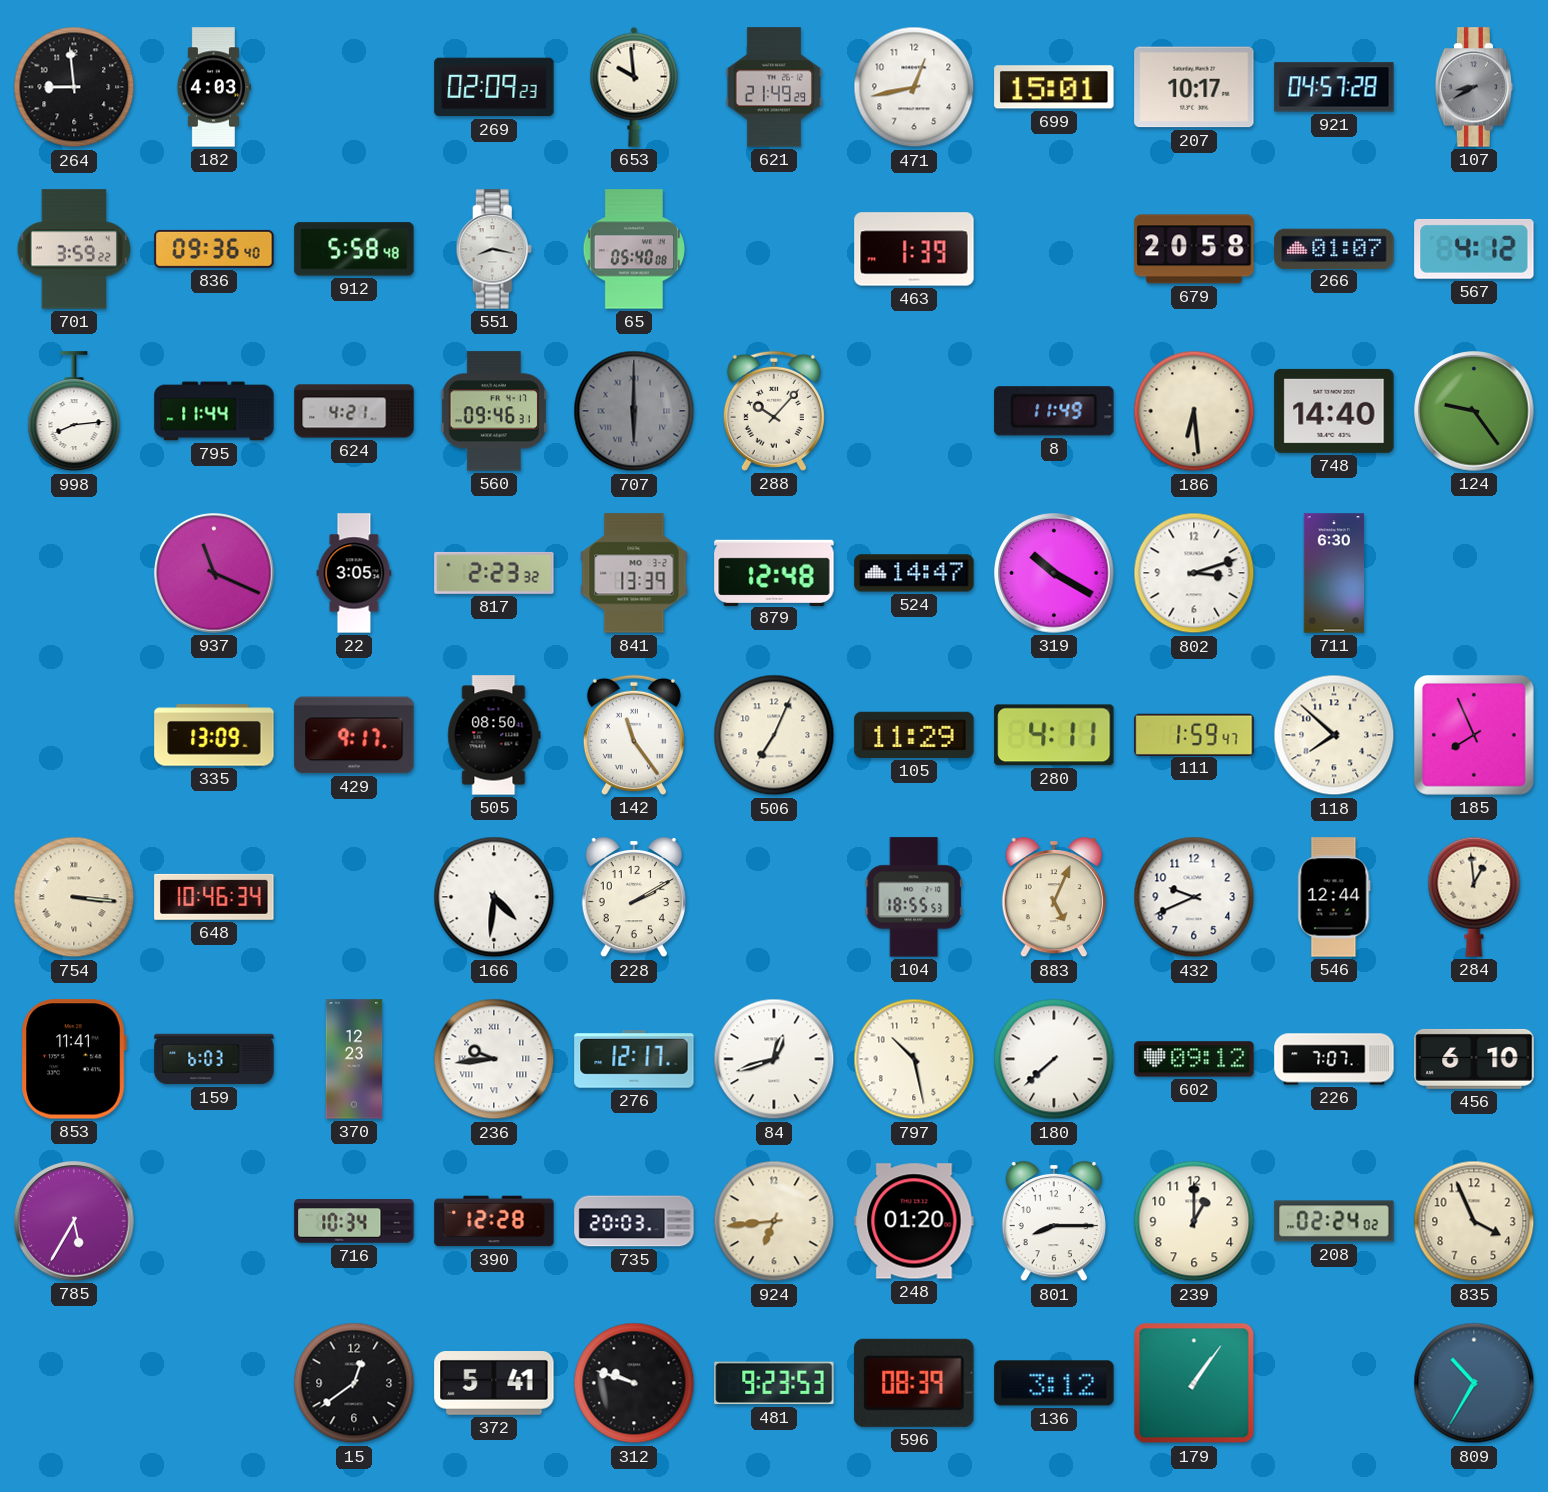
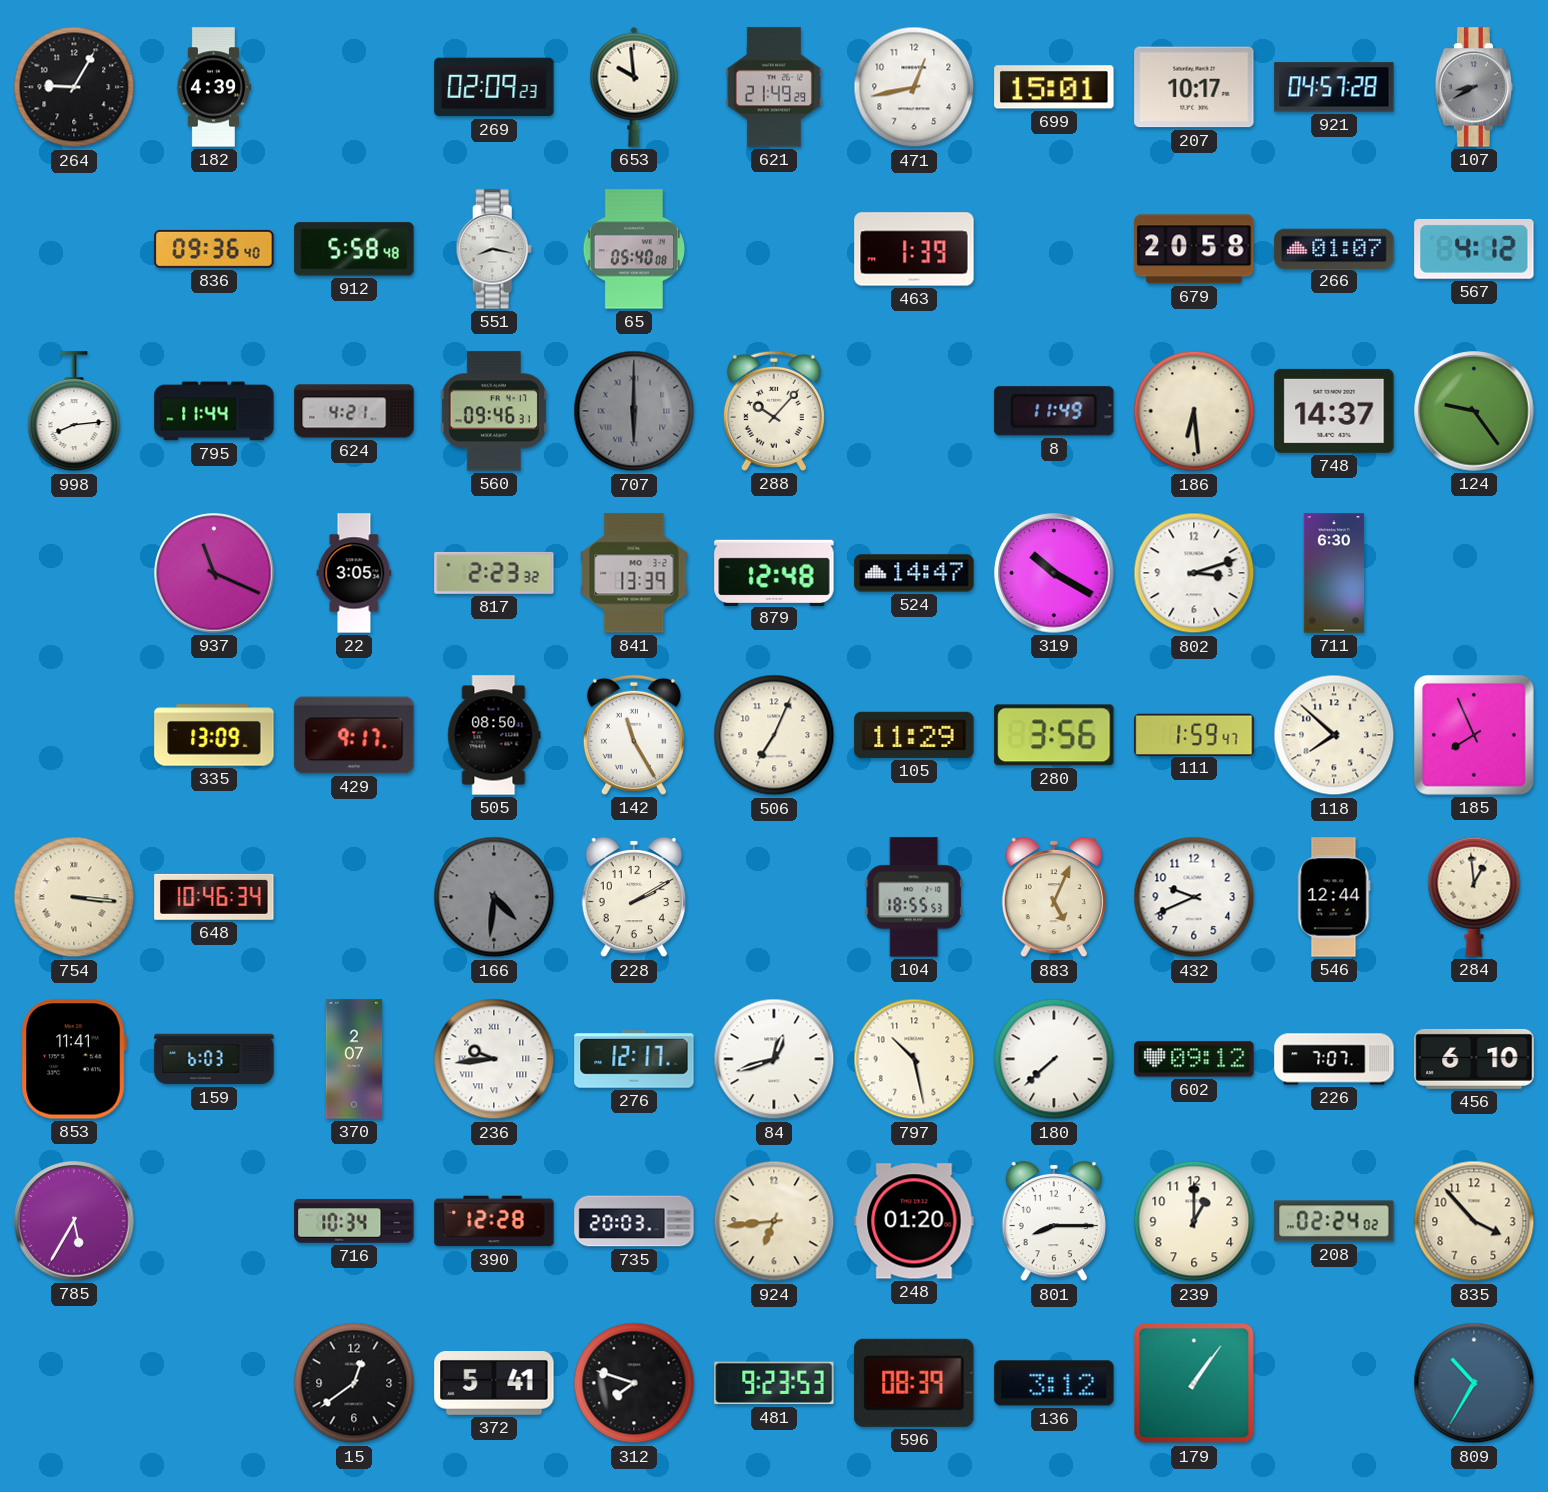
264: 8:59 -> 9:05 (74, 87)
182: 4:03 -> 4:39 (213, 87)
701: 3:59 -> none (74, 249)
748: 14:40 -> 14:37 (1334, 411)
142: 11:24 -> 11:25 (634, 735)
280: 4:11 -> 3:56 (1054, 735)
166 dial: white -> grey (494, 897)
370: 12:23 -> 2:07 (354, 1059)
835: 3:56 -> 3:53 (1474, 1221)
312: 9:48 -> 7:48 (634, 1383)
